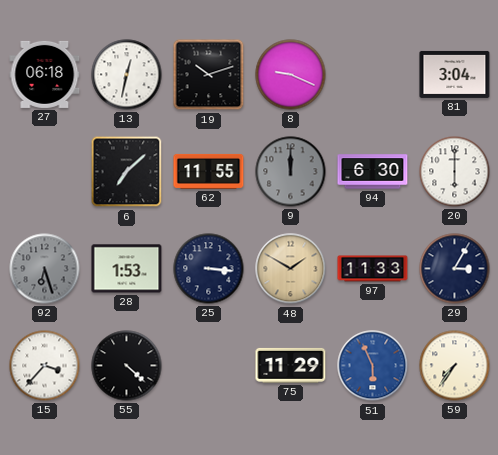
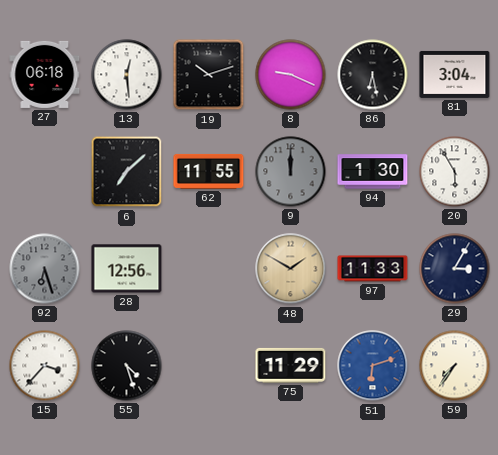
13: 12:32 -> 12:29 (127, 75)
86: none -> 6:28 (373, 75)
94: 6:30 -> 1:30 (373, 172)
20: 6:00 -> 5:55 (455, 172)
28: 1:53 -> 12:56 (127, 269)
25: 3:16 -> none (209, 269)
55: 4:22 -> 4:27 (127, 366)
51: 5:56 -> 6:12 (373, 366)
